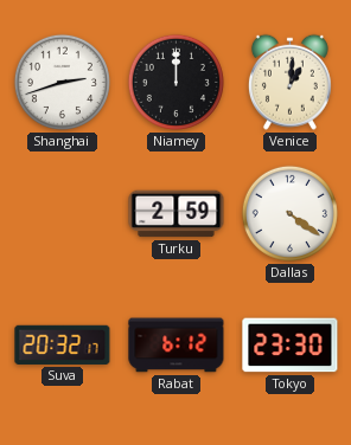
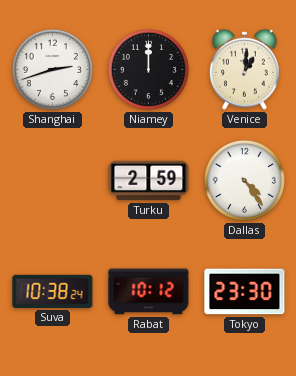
Dallas: 4:21 -> 4:24 (244, 180)
Suva: 20:32 -> 10:38 (53, 291)
Rabat: 6:12 -> 10:12 (149, 292)
